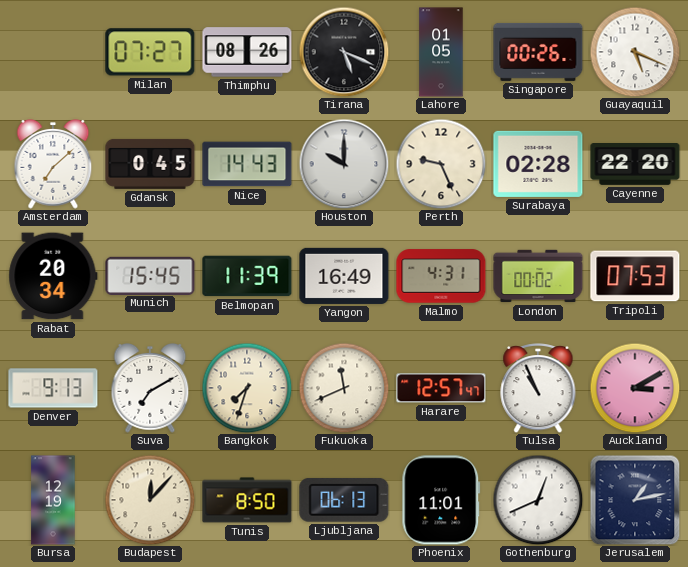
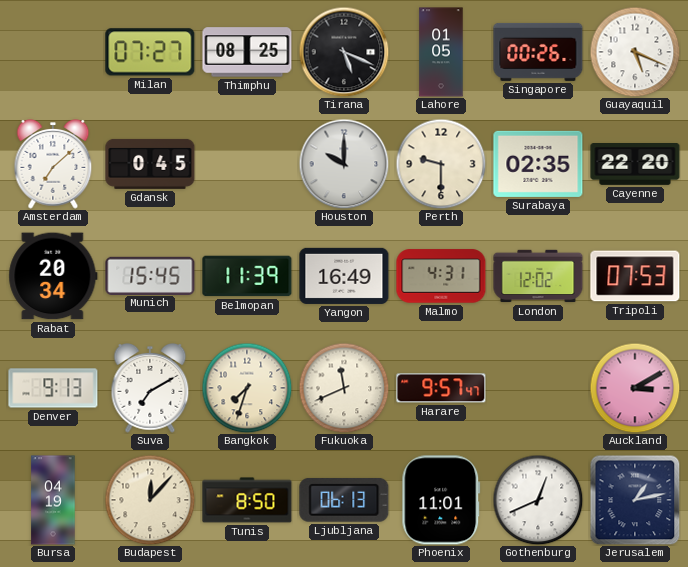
Thimphu: 08:26 -> 08:25 (247, 52)
Nice: 14:43 -> none (247, 164)
Perth: 9:26 -> 9:30 (441, 164)
Surabaya: 02:28 -> 02:35 (538, 164)
London: 00:02 -> 12:02 (538, 276)
Harare: 12:57 -> 9:57 (441, 388)
Tulsa: 10:56 -> none (538, 388)
Bursa: 12:19 -> 04:19 (53, 500)
